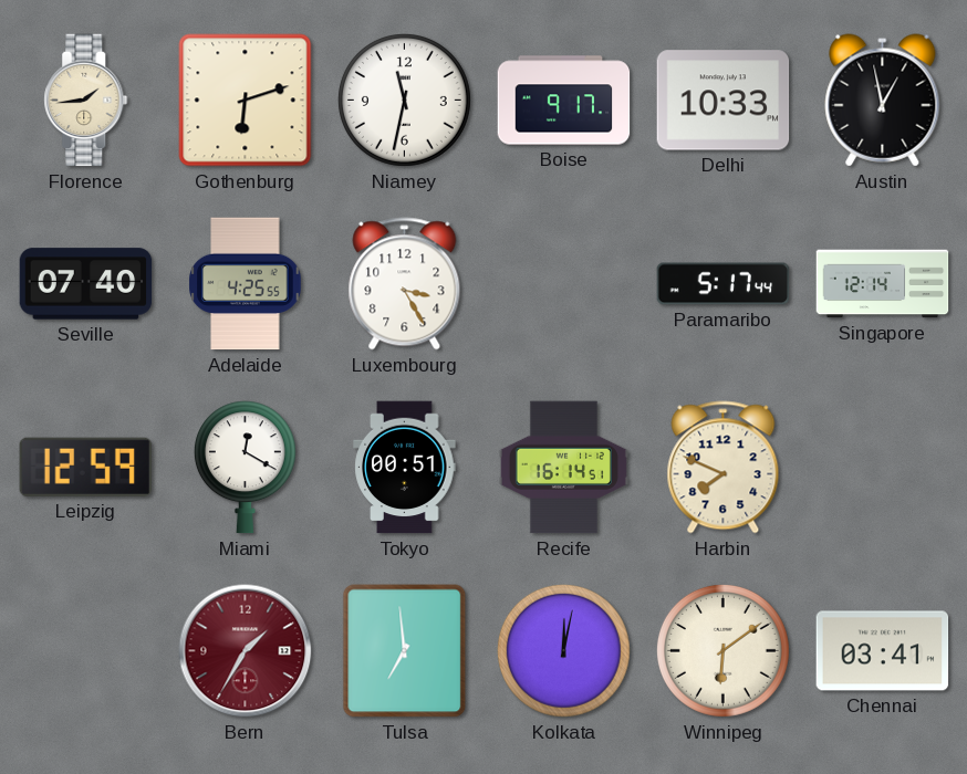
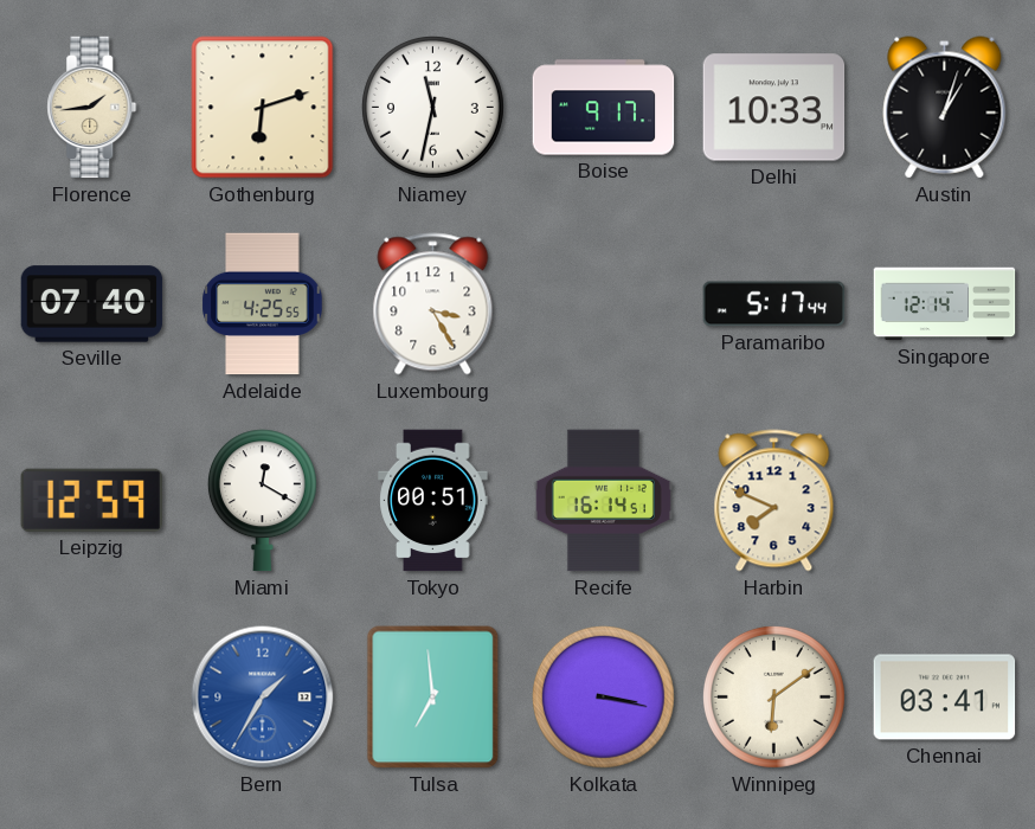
Austin: 12:58 -> 1:03 (945, 108)
Bern dial: burgundy -> blue (263, 698)
Kolkata: 12:02 -> 3:17 (603, 696)
